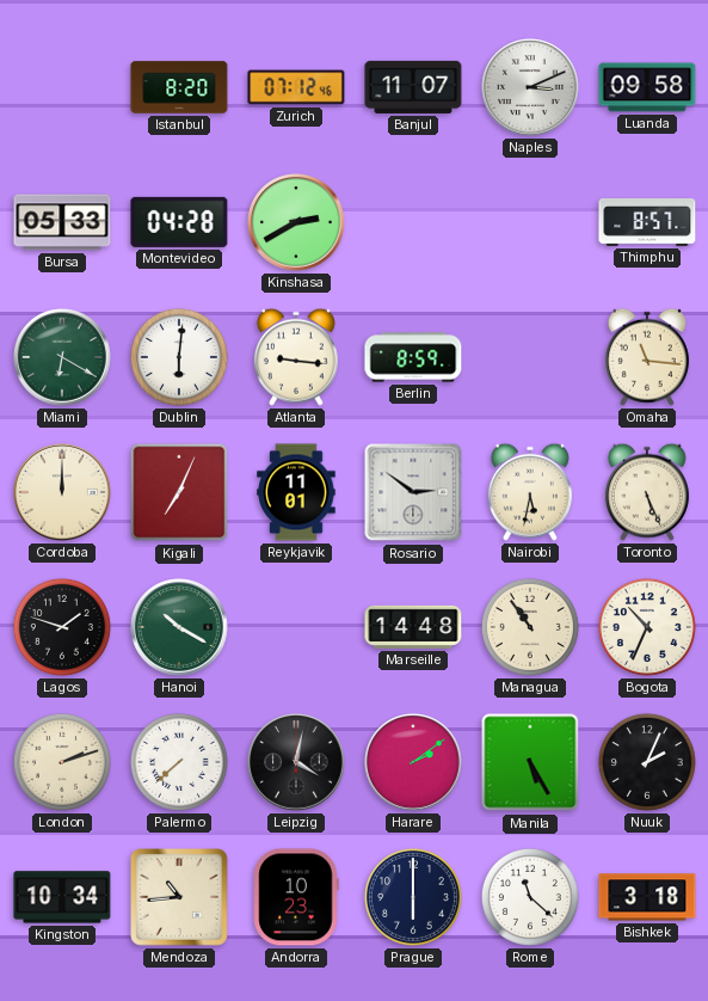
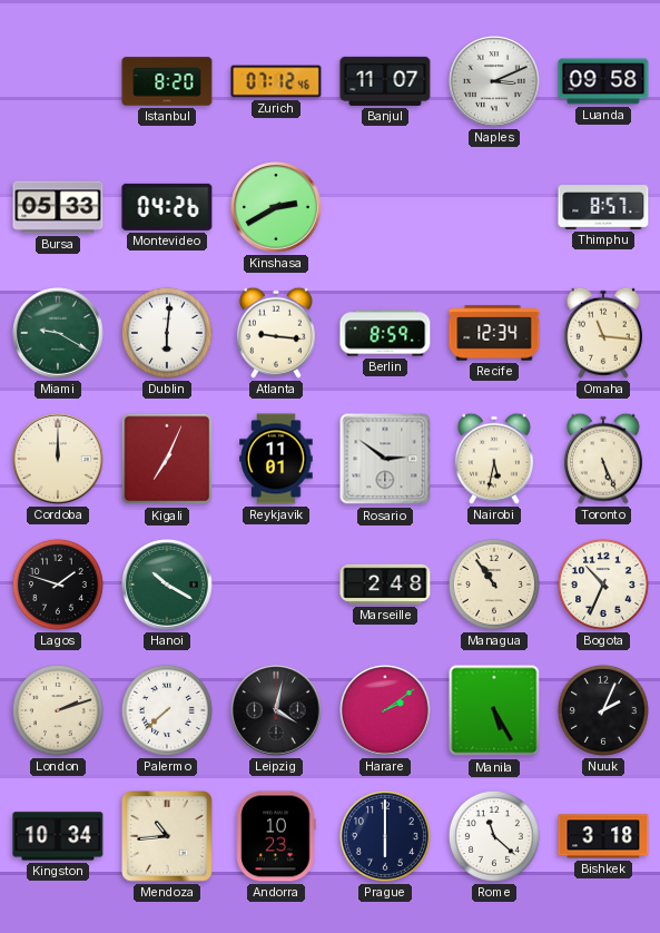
Montevideo: 04:28 -> 04:26 (167, 207)
Miami: 6:20 -> 9:20 (58, 333)
Recife: none -> 12:34 (494, 333)
Marseille: 14:48 -> 2:48 (385, 585)
